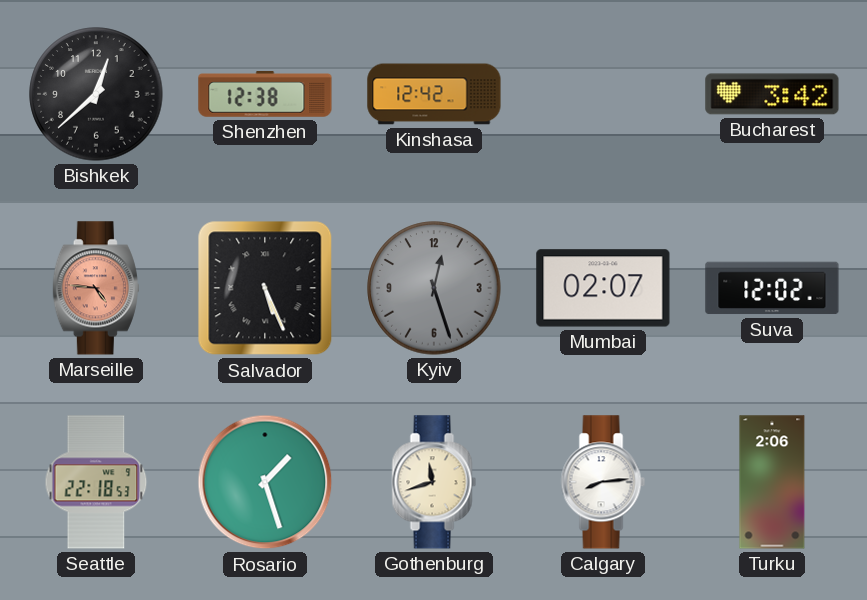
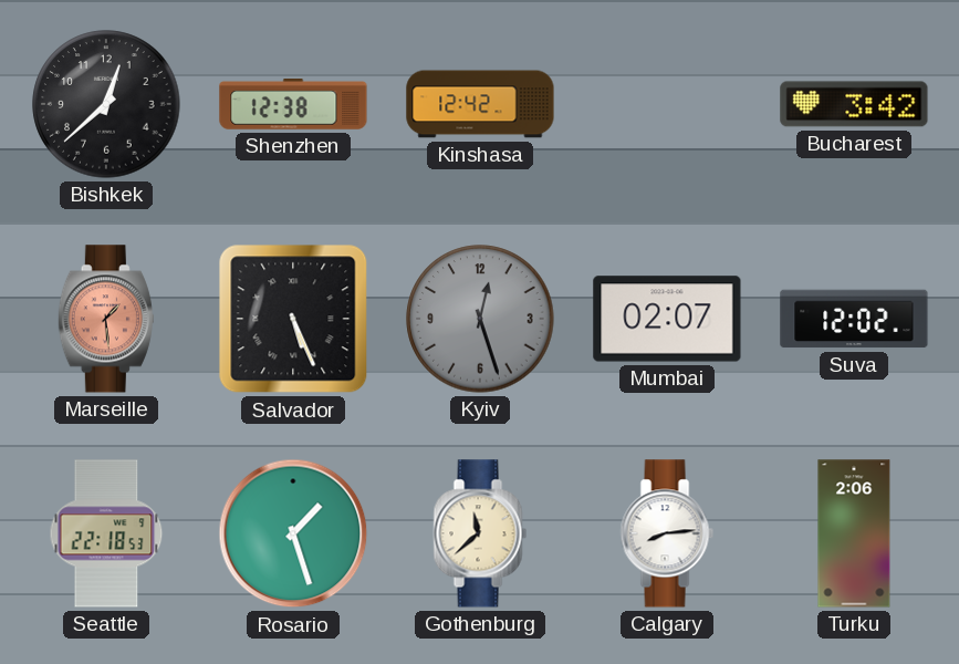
Marseille: 4:46 -> 1:29 (106, 319)
Gothenburg: 11:42 -> 11:38 (480, 533)
